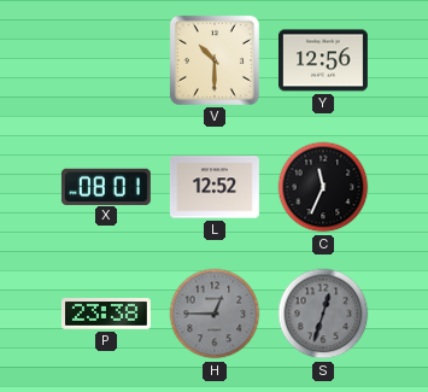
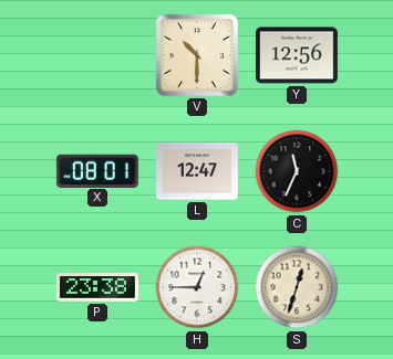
L: 12:52 -> 12:47 (197, 171)
H dial: grey -> white (197, 287)
S dial: grey -> cream (297, 287)
